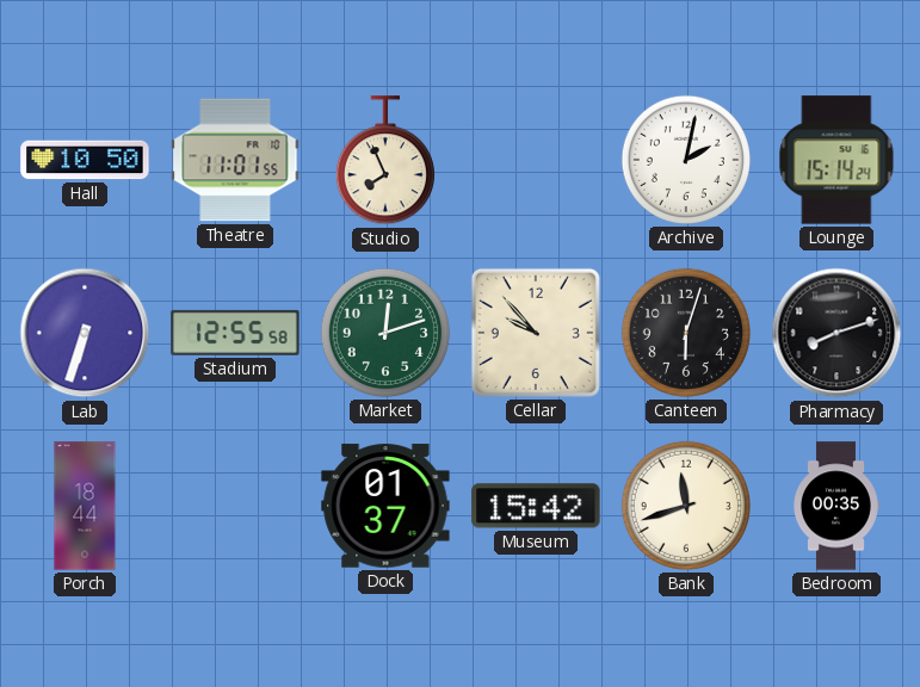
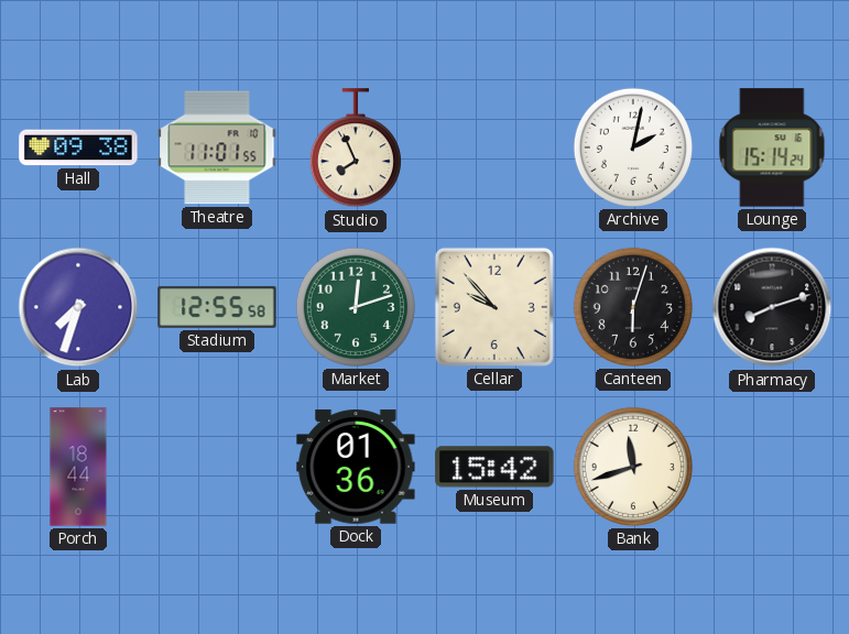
Hall: 10:50 -> 09:38 (78, 147)
Lab: 6:33 -> 7:33 (78, 307)
Dock: 01:37 -> 01:36 (356, 467)
Bedroom: 00:35 -> none (836, 506)
